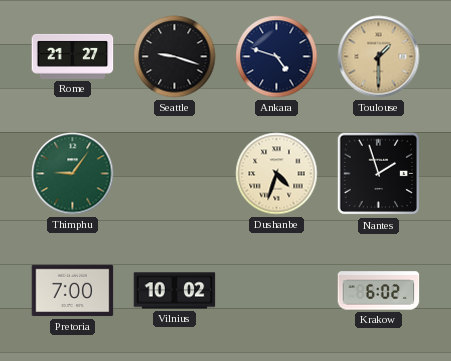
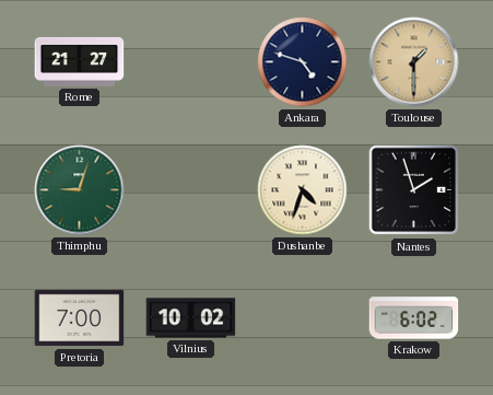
Seattle: 9:18 -> none (175, 57)
Thimphu: 9:06 -> 9:03 (80, 190)
